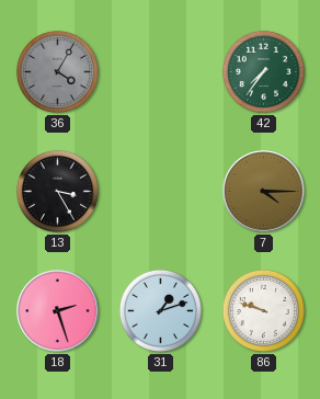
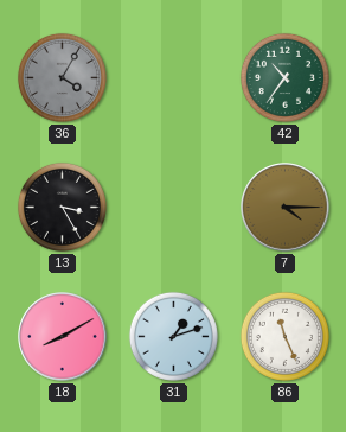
42: 7:36 -> 10:36 (284, 77)
18: 2:27 -> 8:10 (63, 337)
86: 9:48 -> 11:26 (284, 336)
